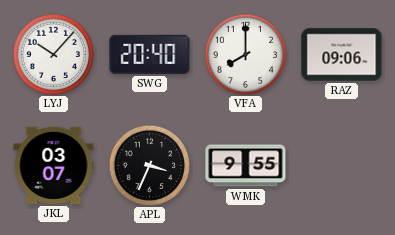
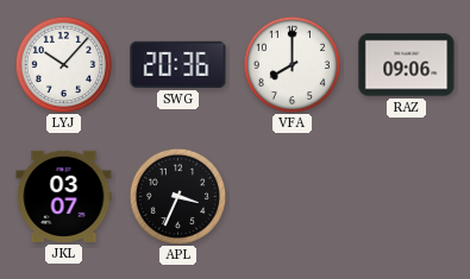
SWG: 20:40 -> 20:36 (178, 64)
WMK: 9:55 -> none (246, 166)
